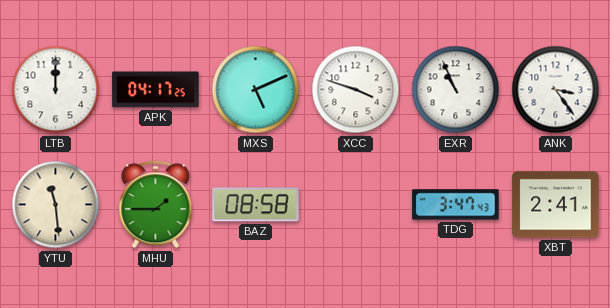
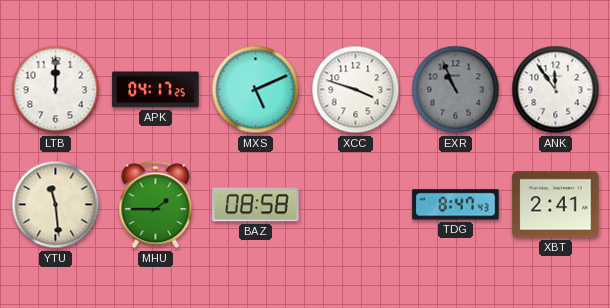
EXR dial: white -> grey (456, 90)
ANK: 3:24 -> 11:54 (556, 90)
TDG: 3:47 -> 8:47 (456, 205)
